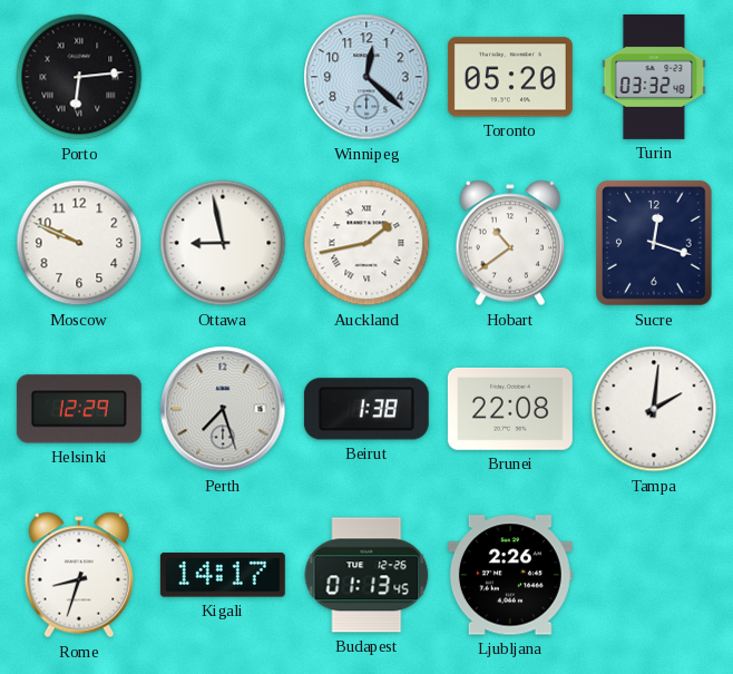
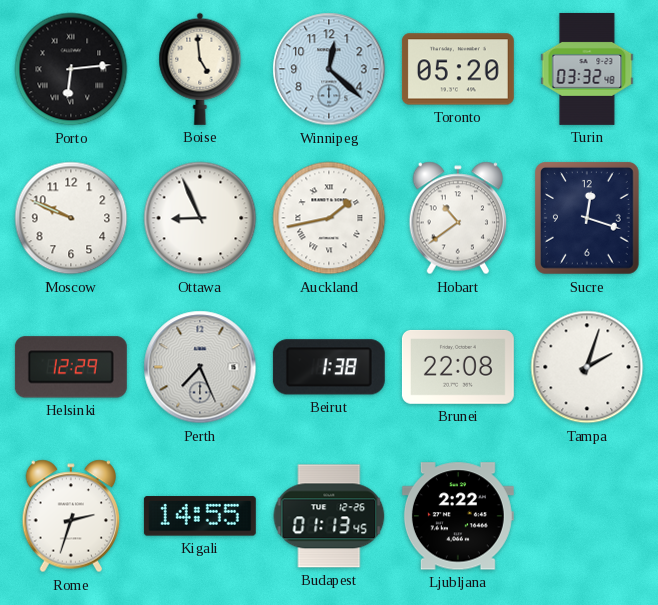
Boise: none -> 4:59 (200, 69)
Ottawa: 8:58 -> 8:56 (200, 218)
Perth: 7:27 -> 7:26 (200, 367)
Tampa: 2:01 -> 2:03 (587, 367)
Rome: 8:33 -> 2:33 (71, 516)
Kigali: 14:17 -> 14:55 (200, 516)
Ljubljana: 2:26 -> 2:22 (458, 516)
